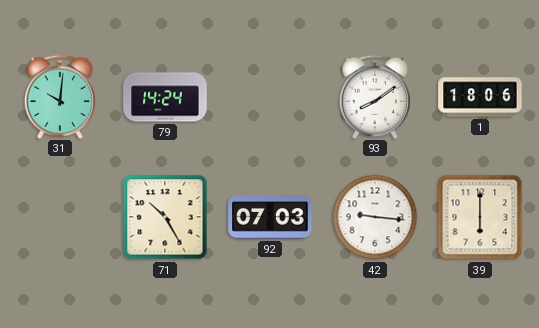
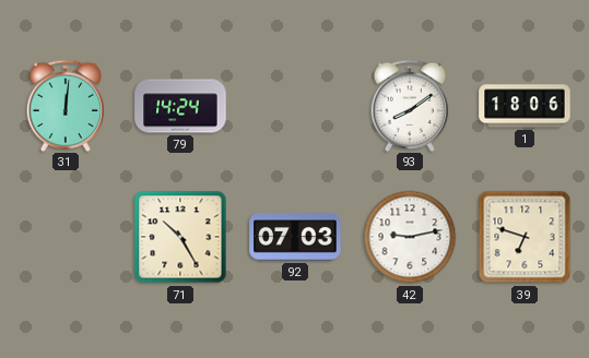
31: 10:01 -> 12:01 (66, 105)
42: 9:16 -> 9:13 (410, 237)
39: 6:00 -> 6:48 (525, 237)
